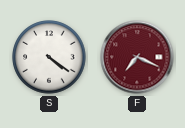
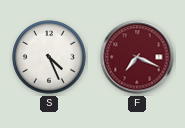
S: 4:21 -> 4:26 (49, 57)
